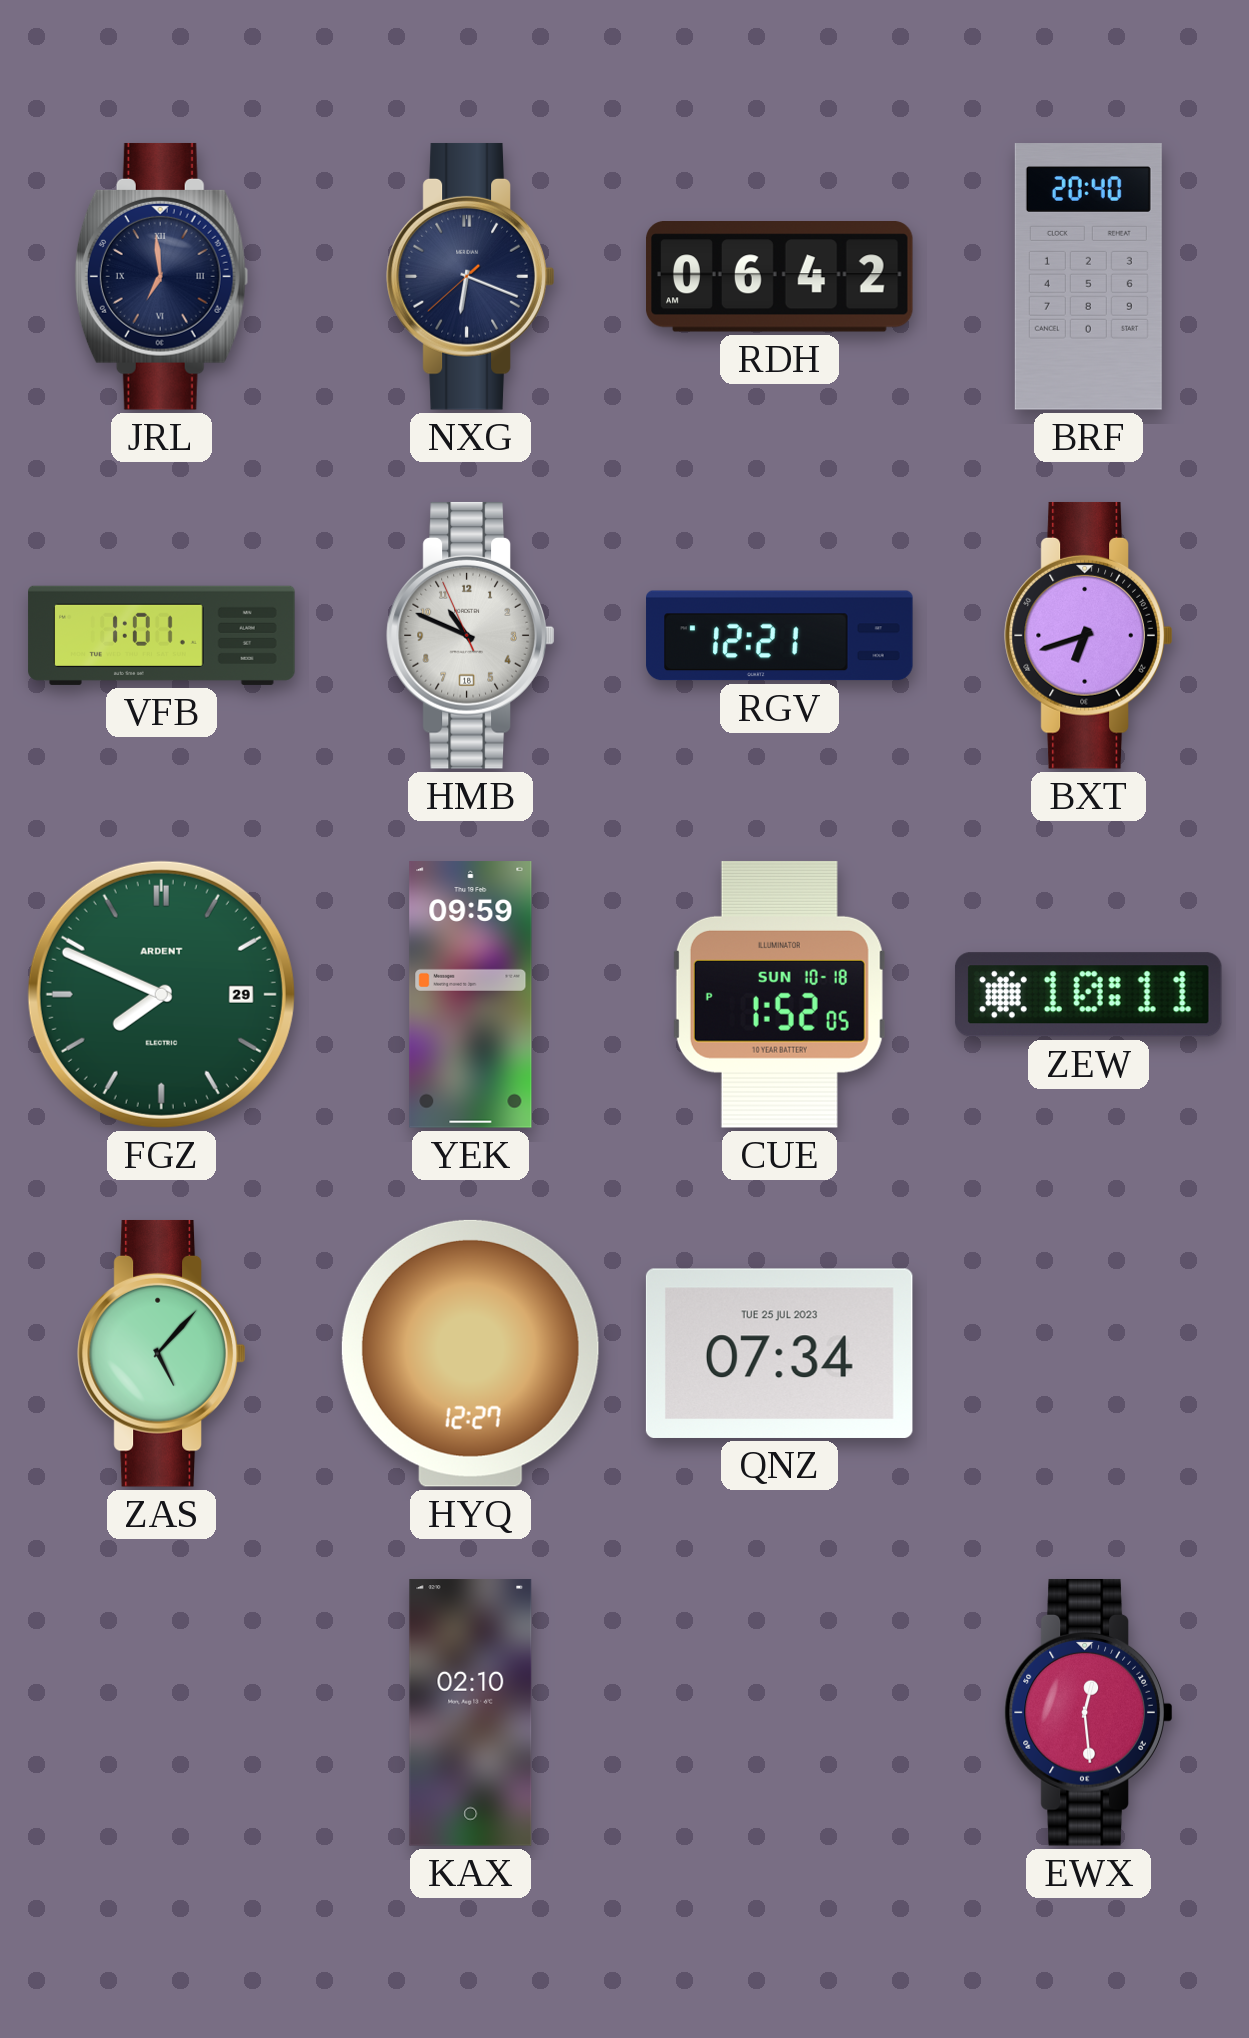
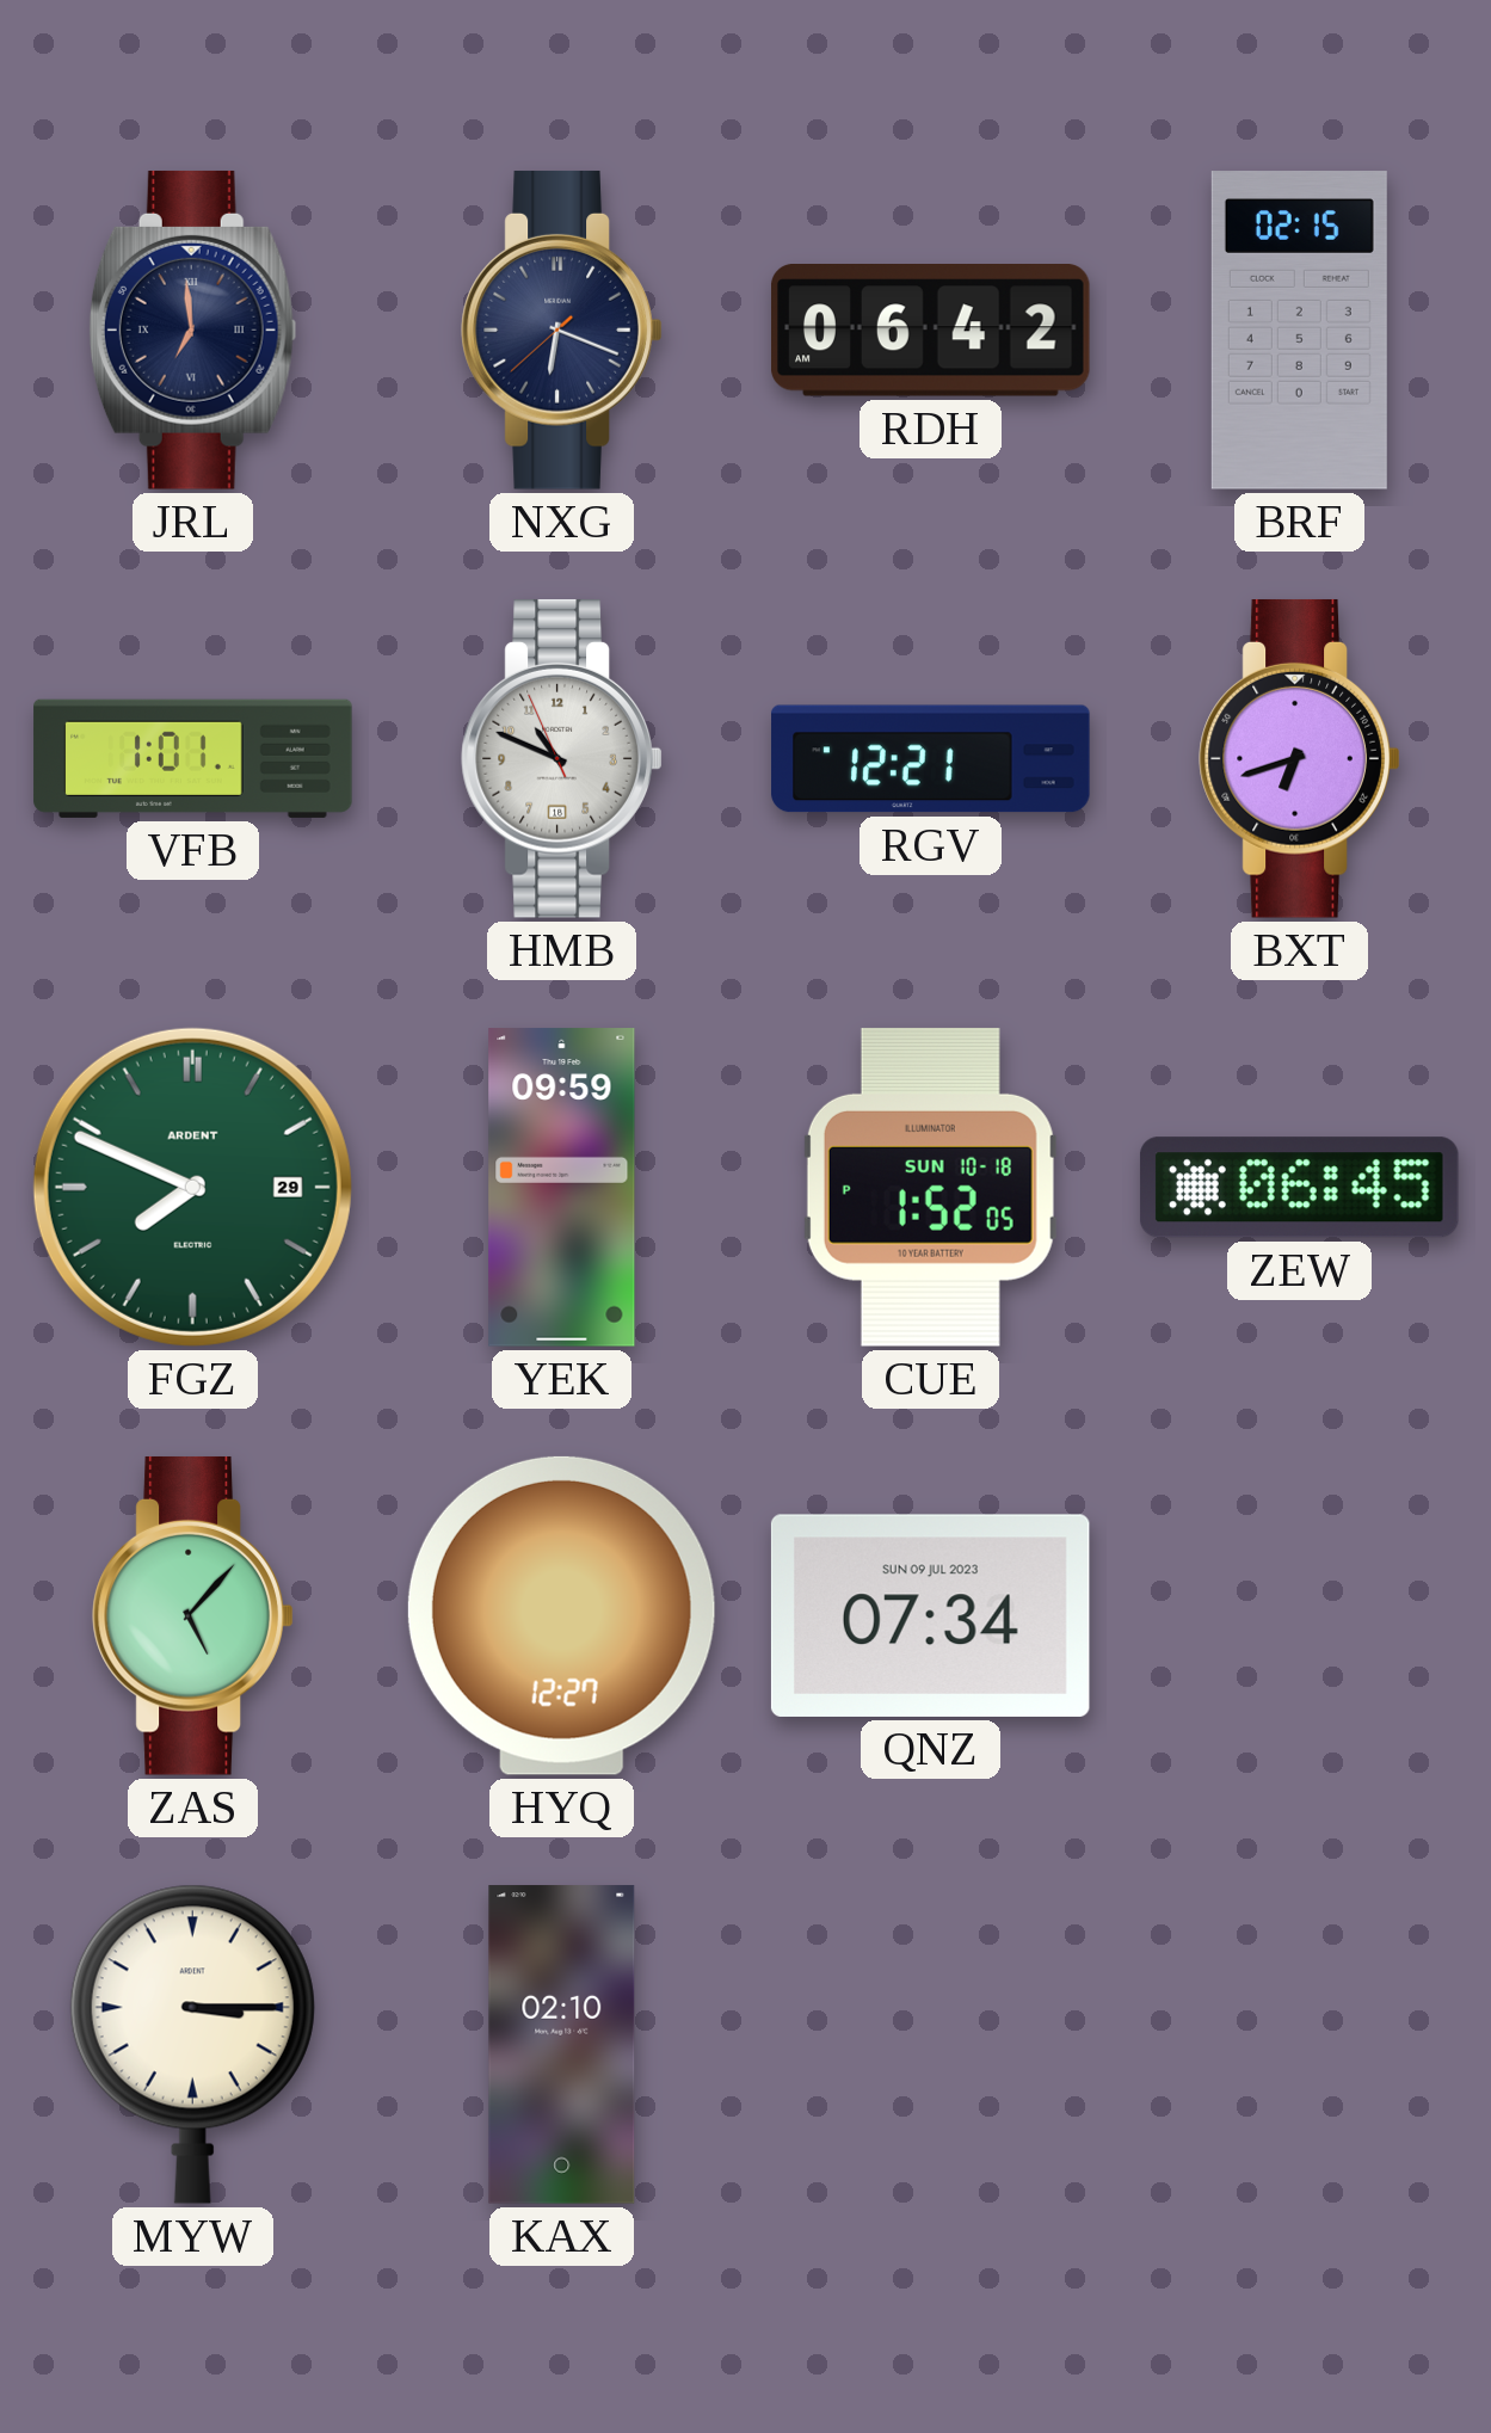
BRF: 20:40 -> 02:15 (1299, 331)
ZEW: 10:11 -> 06:45 (1299, 1188)
QNZ date: TUE 25 JUL 2023 -> SUN 09 JUL 2023 (930, 1615)
MYW: none -> 3:15 (192, 2044)
EWX: 12:29 -> none (1089, 1712)
